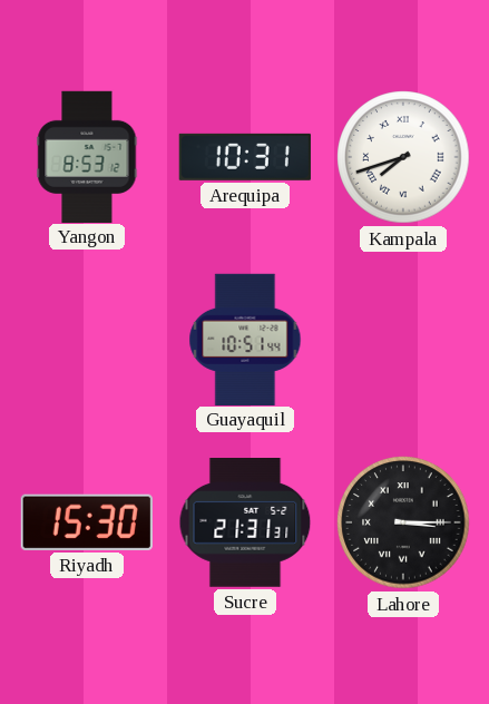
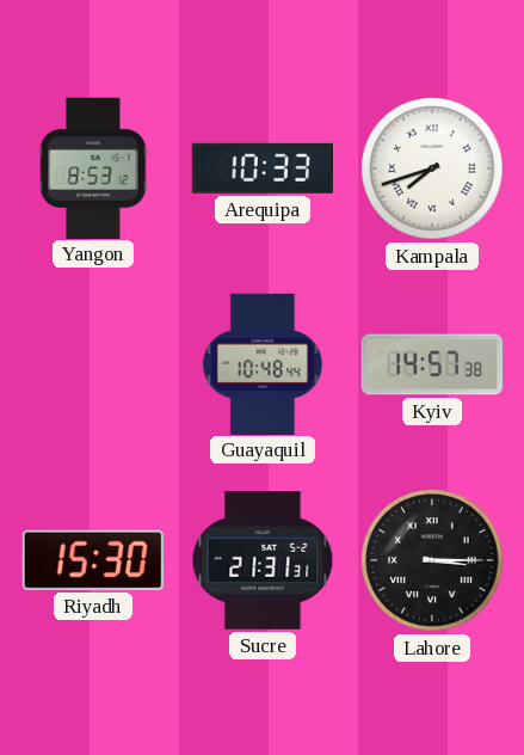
Arequipa: 10:31 -> 10:33 (263, 168)
Guayaquil: 10:51 -> 10:48 (263, 363)
Kyiv: none -> 14:57 (431, 364)
